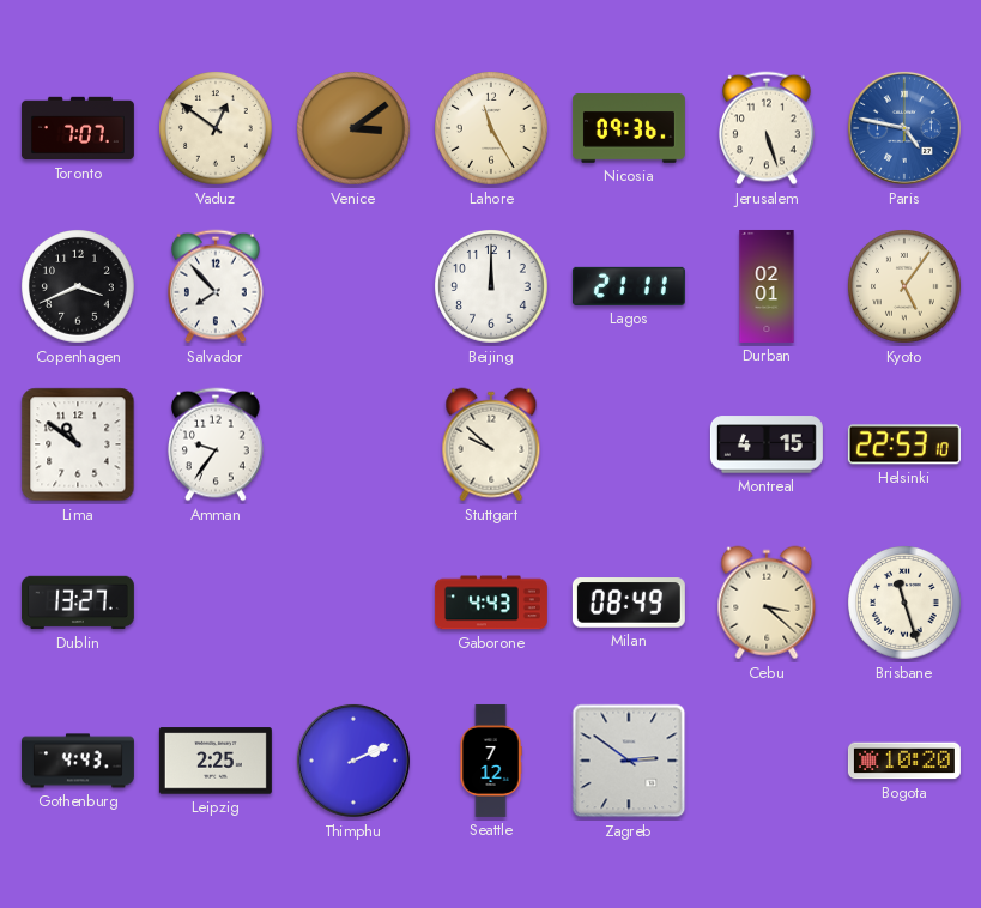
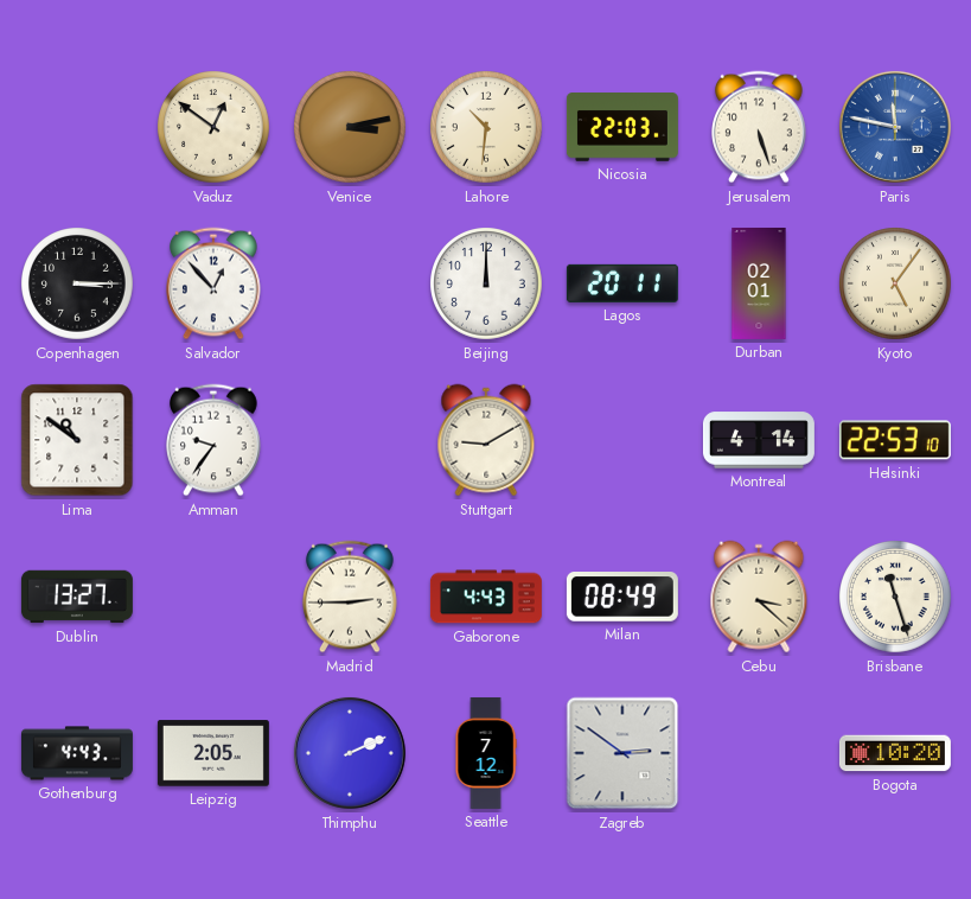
Toronto: 7:07 -> none (78, 128)
Venice: 3:09 -> 3:13 (351, 128)
Lahore: 11:25 -> 10:31 (487, 128)
Nicosia: 09:36 -> 22:03 (622, 128)
Paris: 4:47 -> 11:47 (895, 127)
Copenhagen: 3:41 -> 3:15 (78, 285)
Salvador: 7:53 -> 12:53 (215, 283)
Lagos: 21:11 -> 20:11 (622, 283)
Stuttgart: 9:52 -> 9:10 (486, 440)
Montreal: 4:15 -> 4:14 (759, 440)
Madrid: none -> 2:45 (351, 597)
Leipzig: 2:25 -> 2:05 (213, 753)
